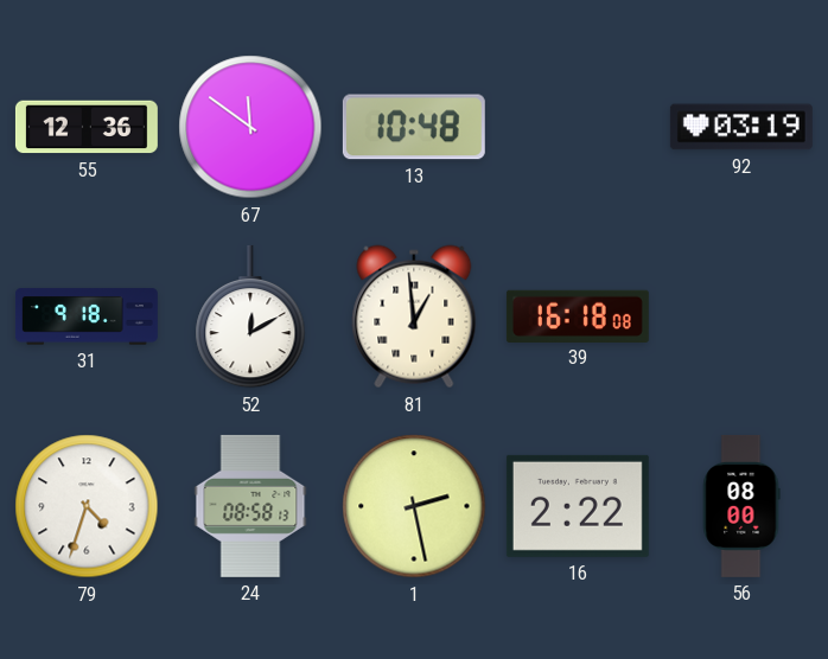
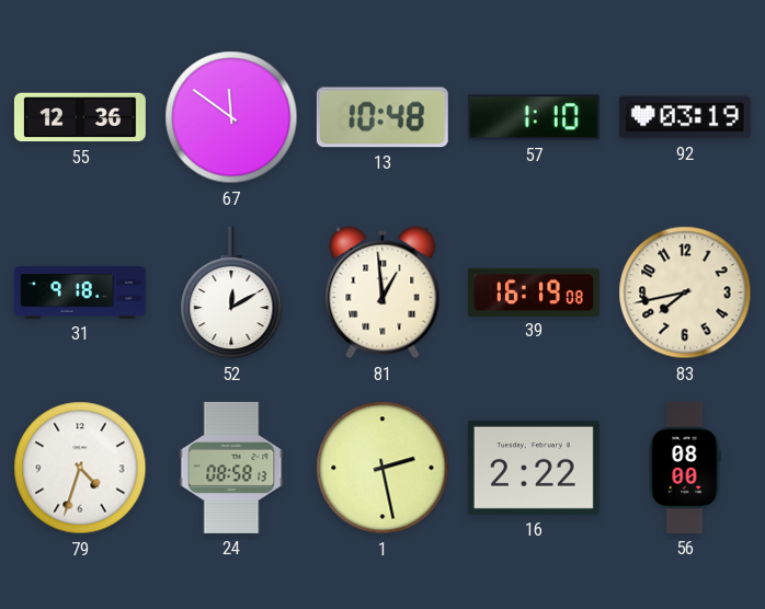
57: none -> 1:10 (534, 117)
39: 16:18 -> 16:19 (534, 291)
83: none -> 7:43 (685, 292)
